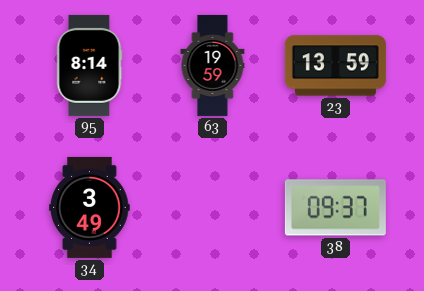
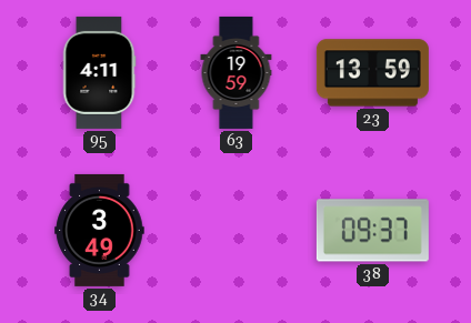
95: 8:14 -> 4:11 (99, 72)
